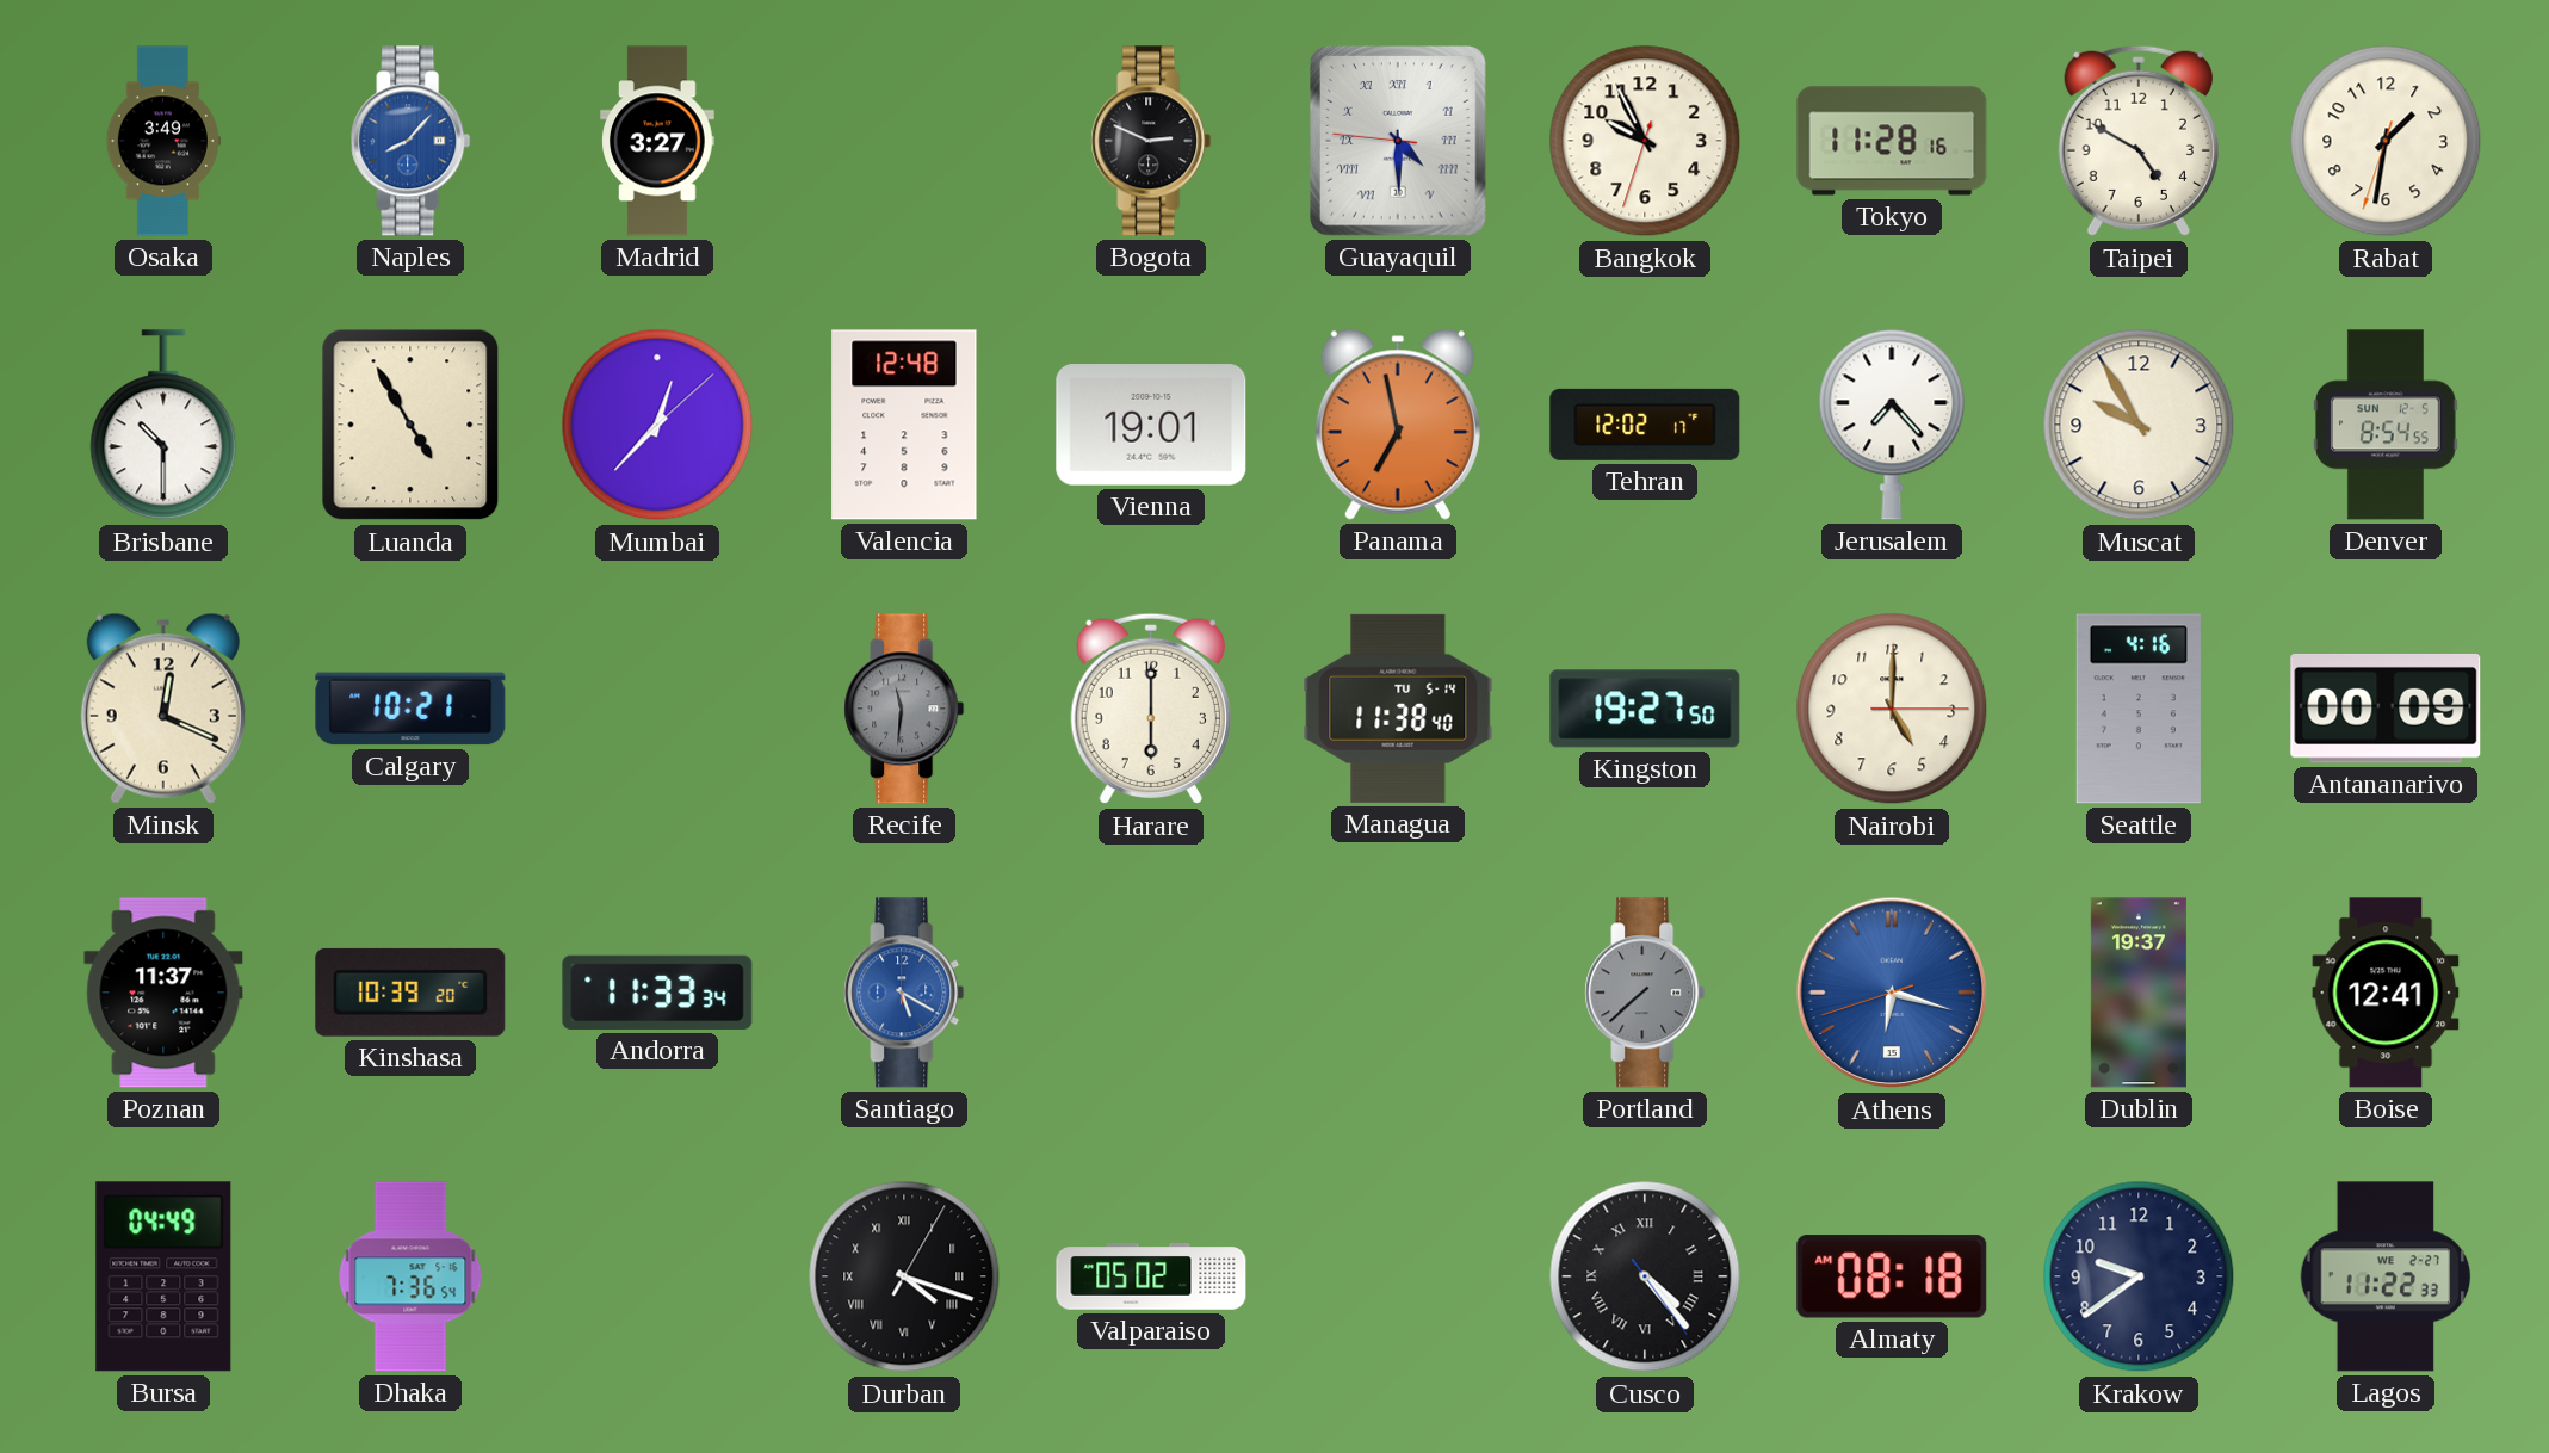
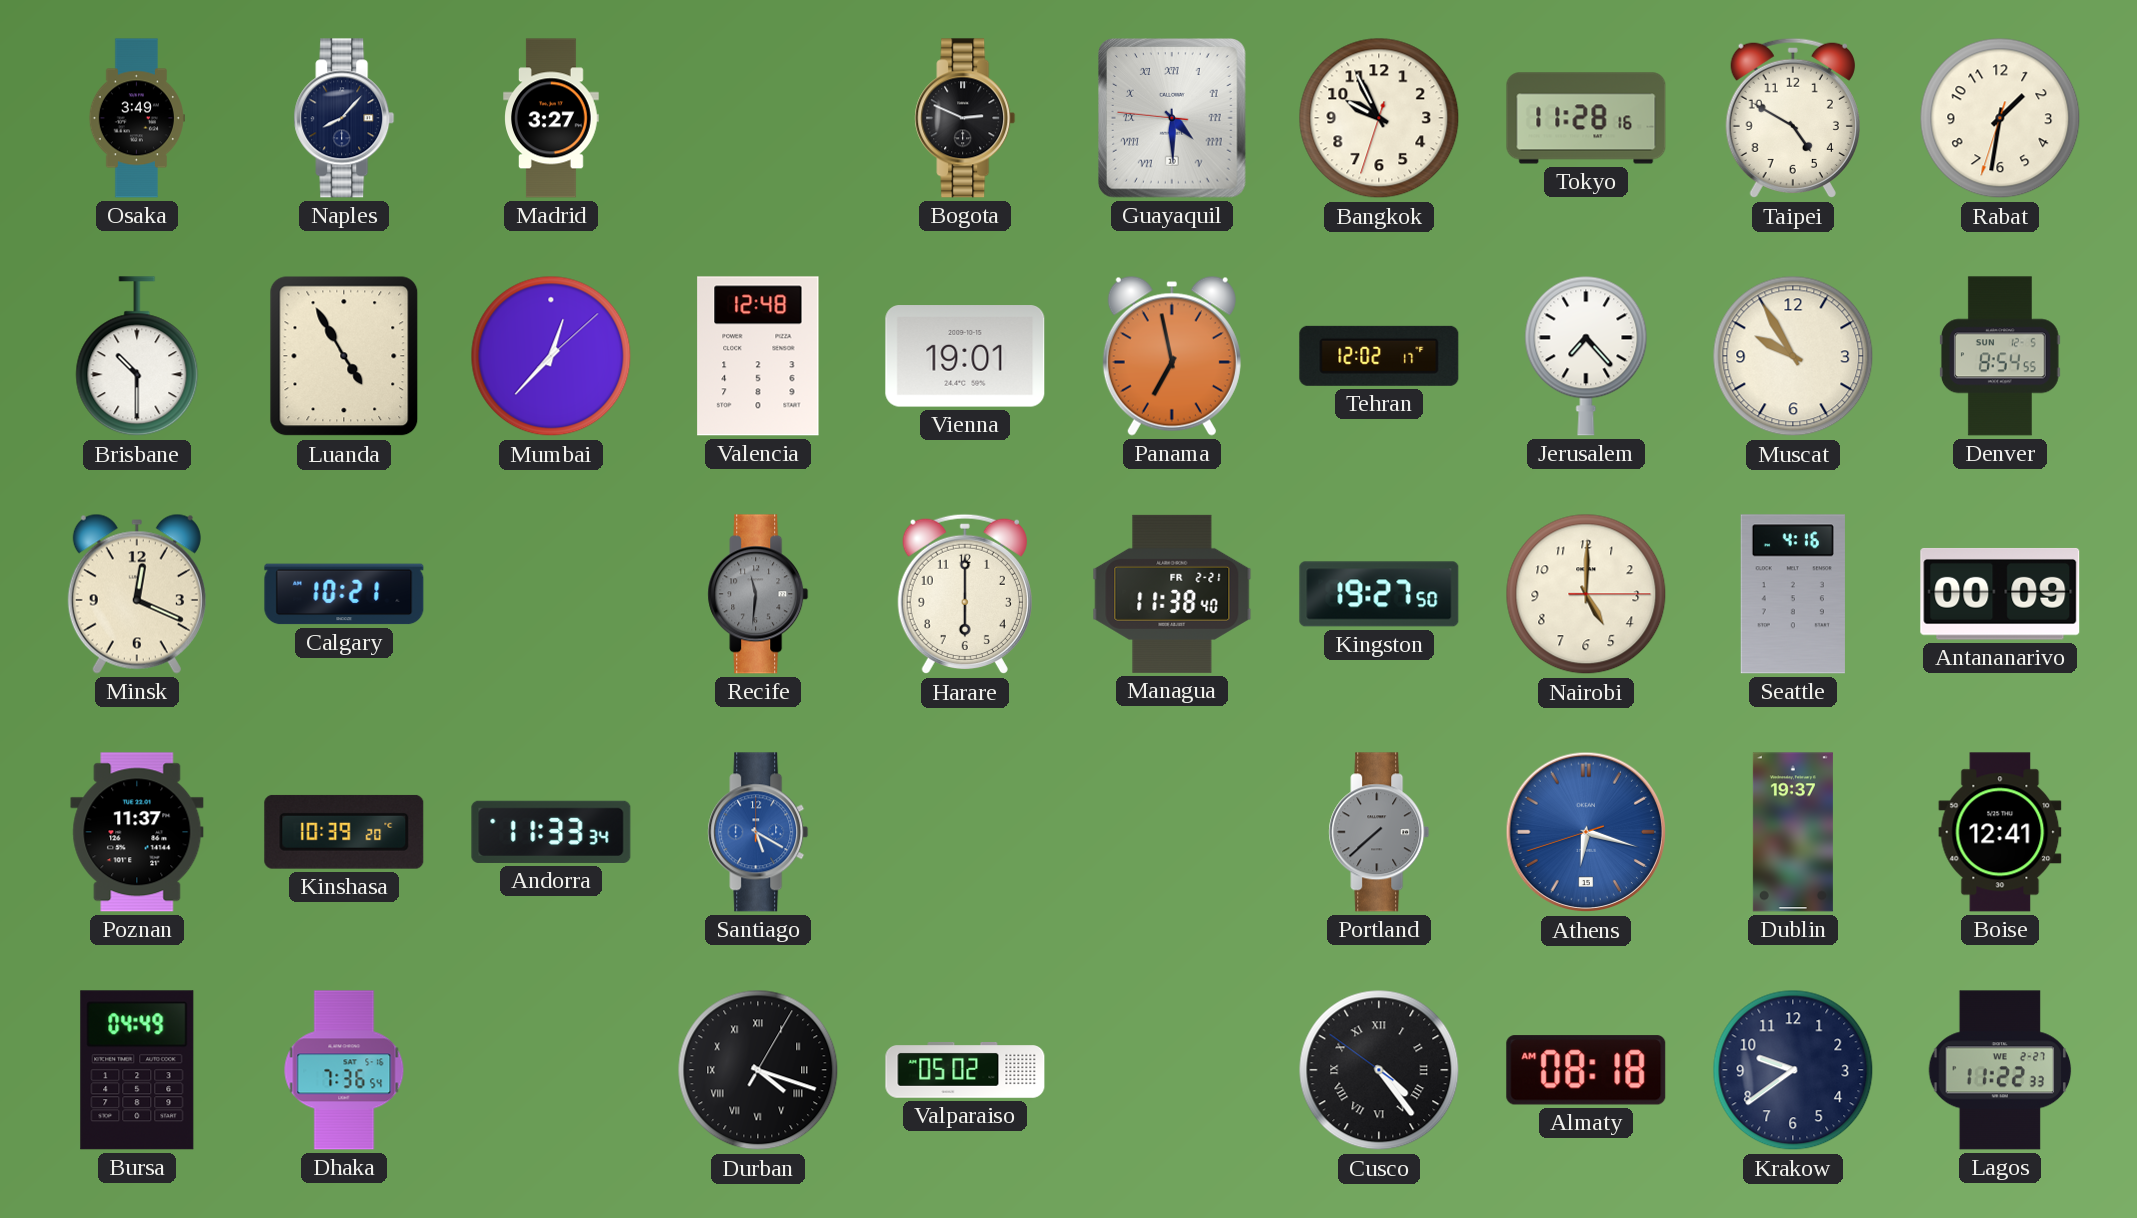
Naples dial: blue -> navy (344, 118)
Managua date: TU 5-14 -> FR 2-21 (1172, 594)
Cusco: 4:23:24 -> 4:23:51 (1379, 1070)
